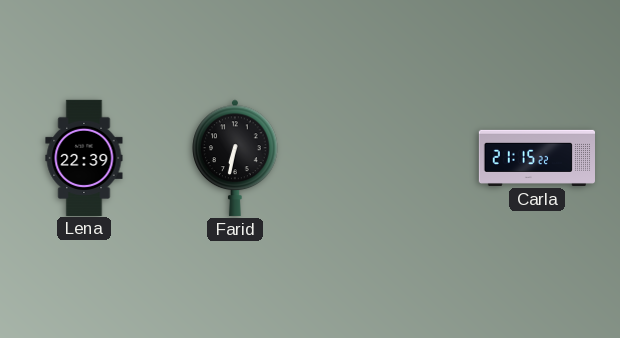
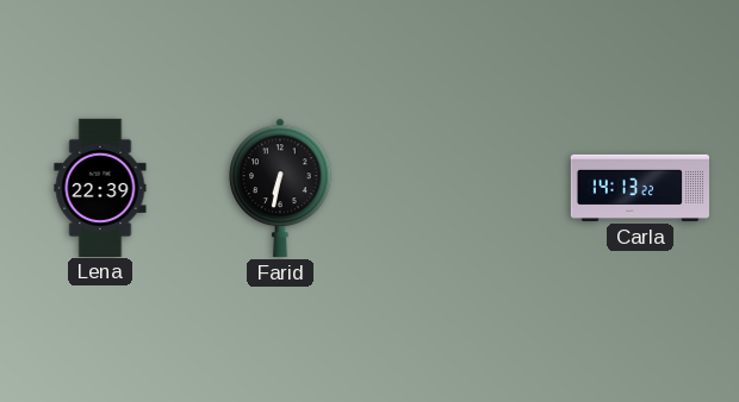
Carla: 21:15 -> 14:13 (639, 188)
